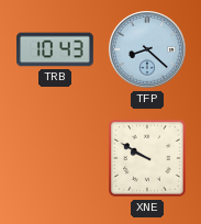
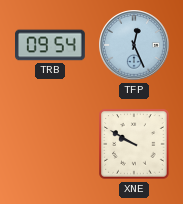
TRB: 10:43 -> 09:54 (51, 45)
TFP: 8:22 -> 12:26 (134, 45)
